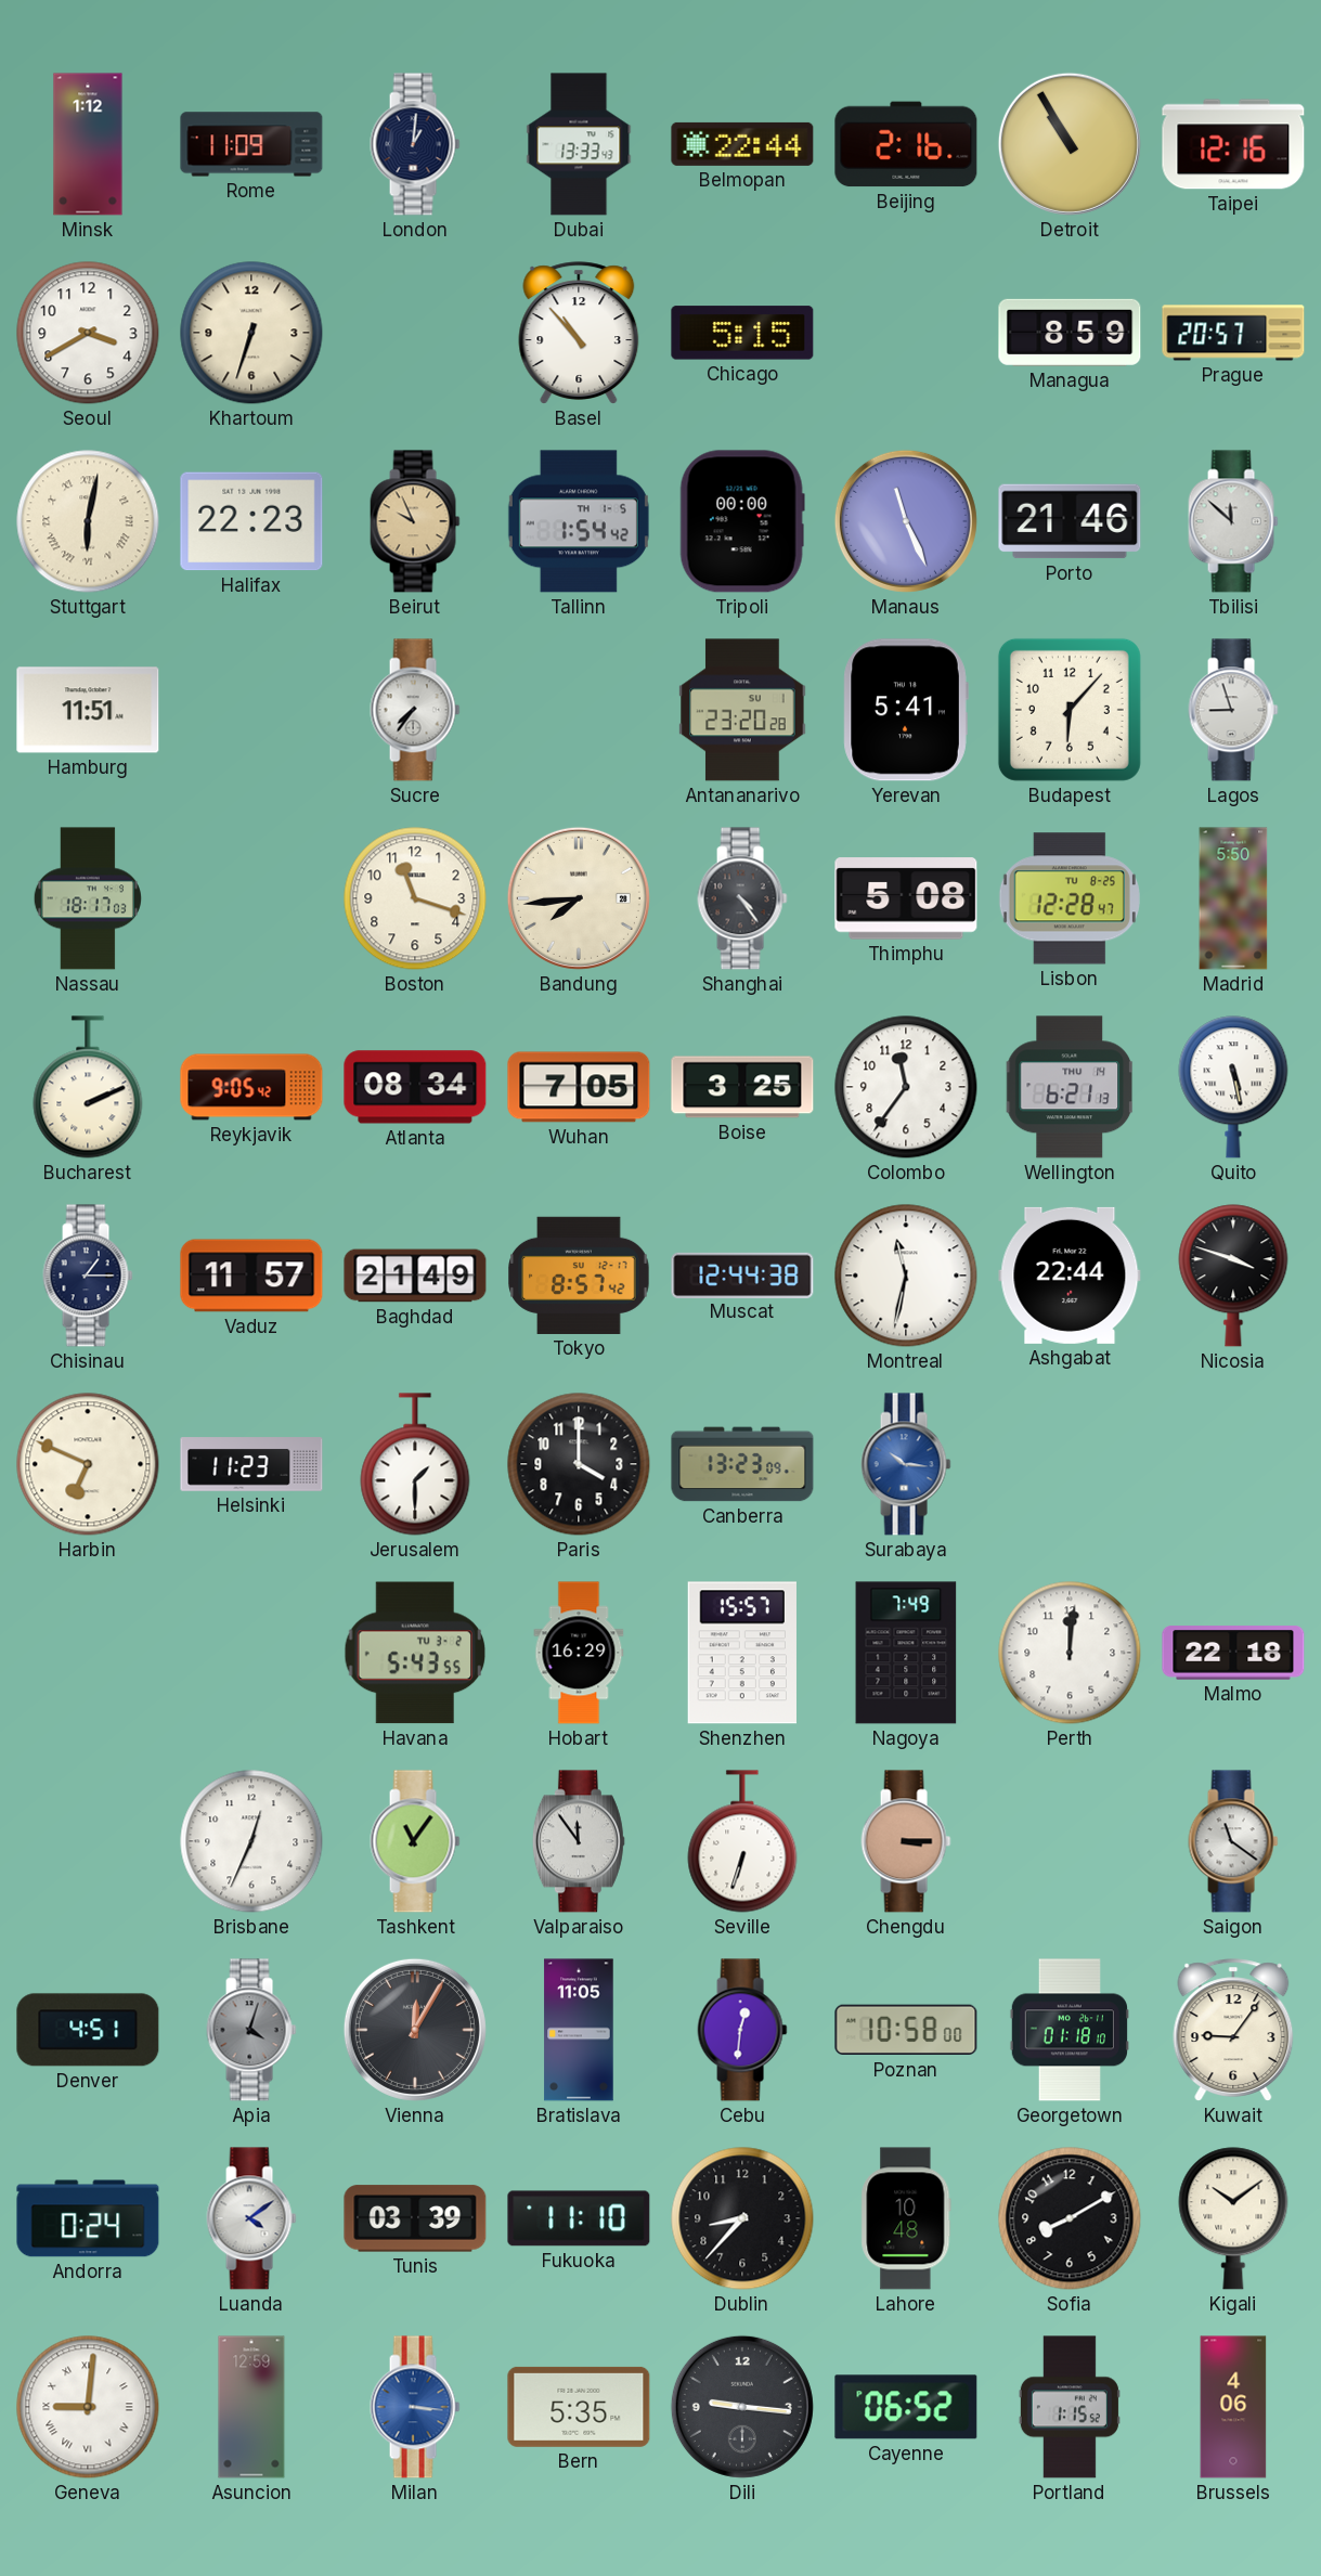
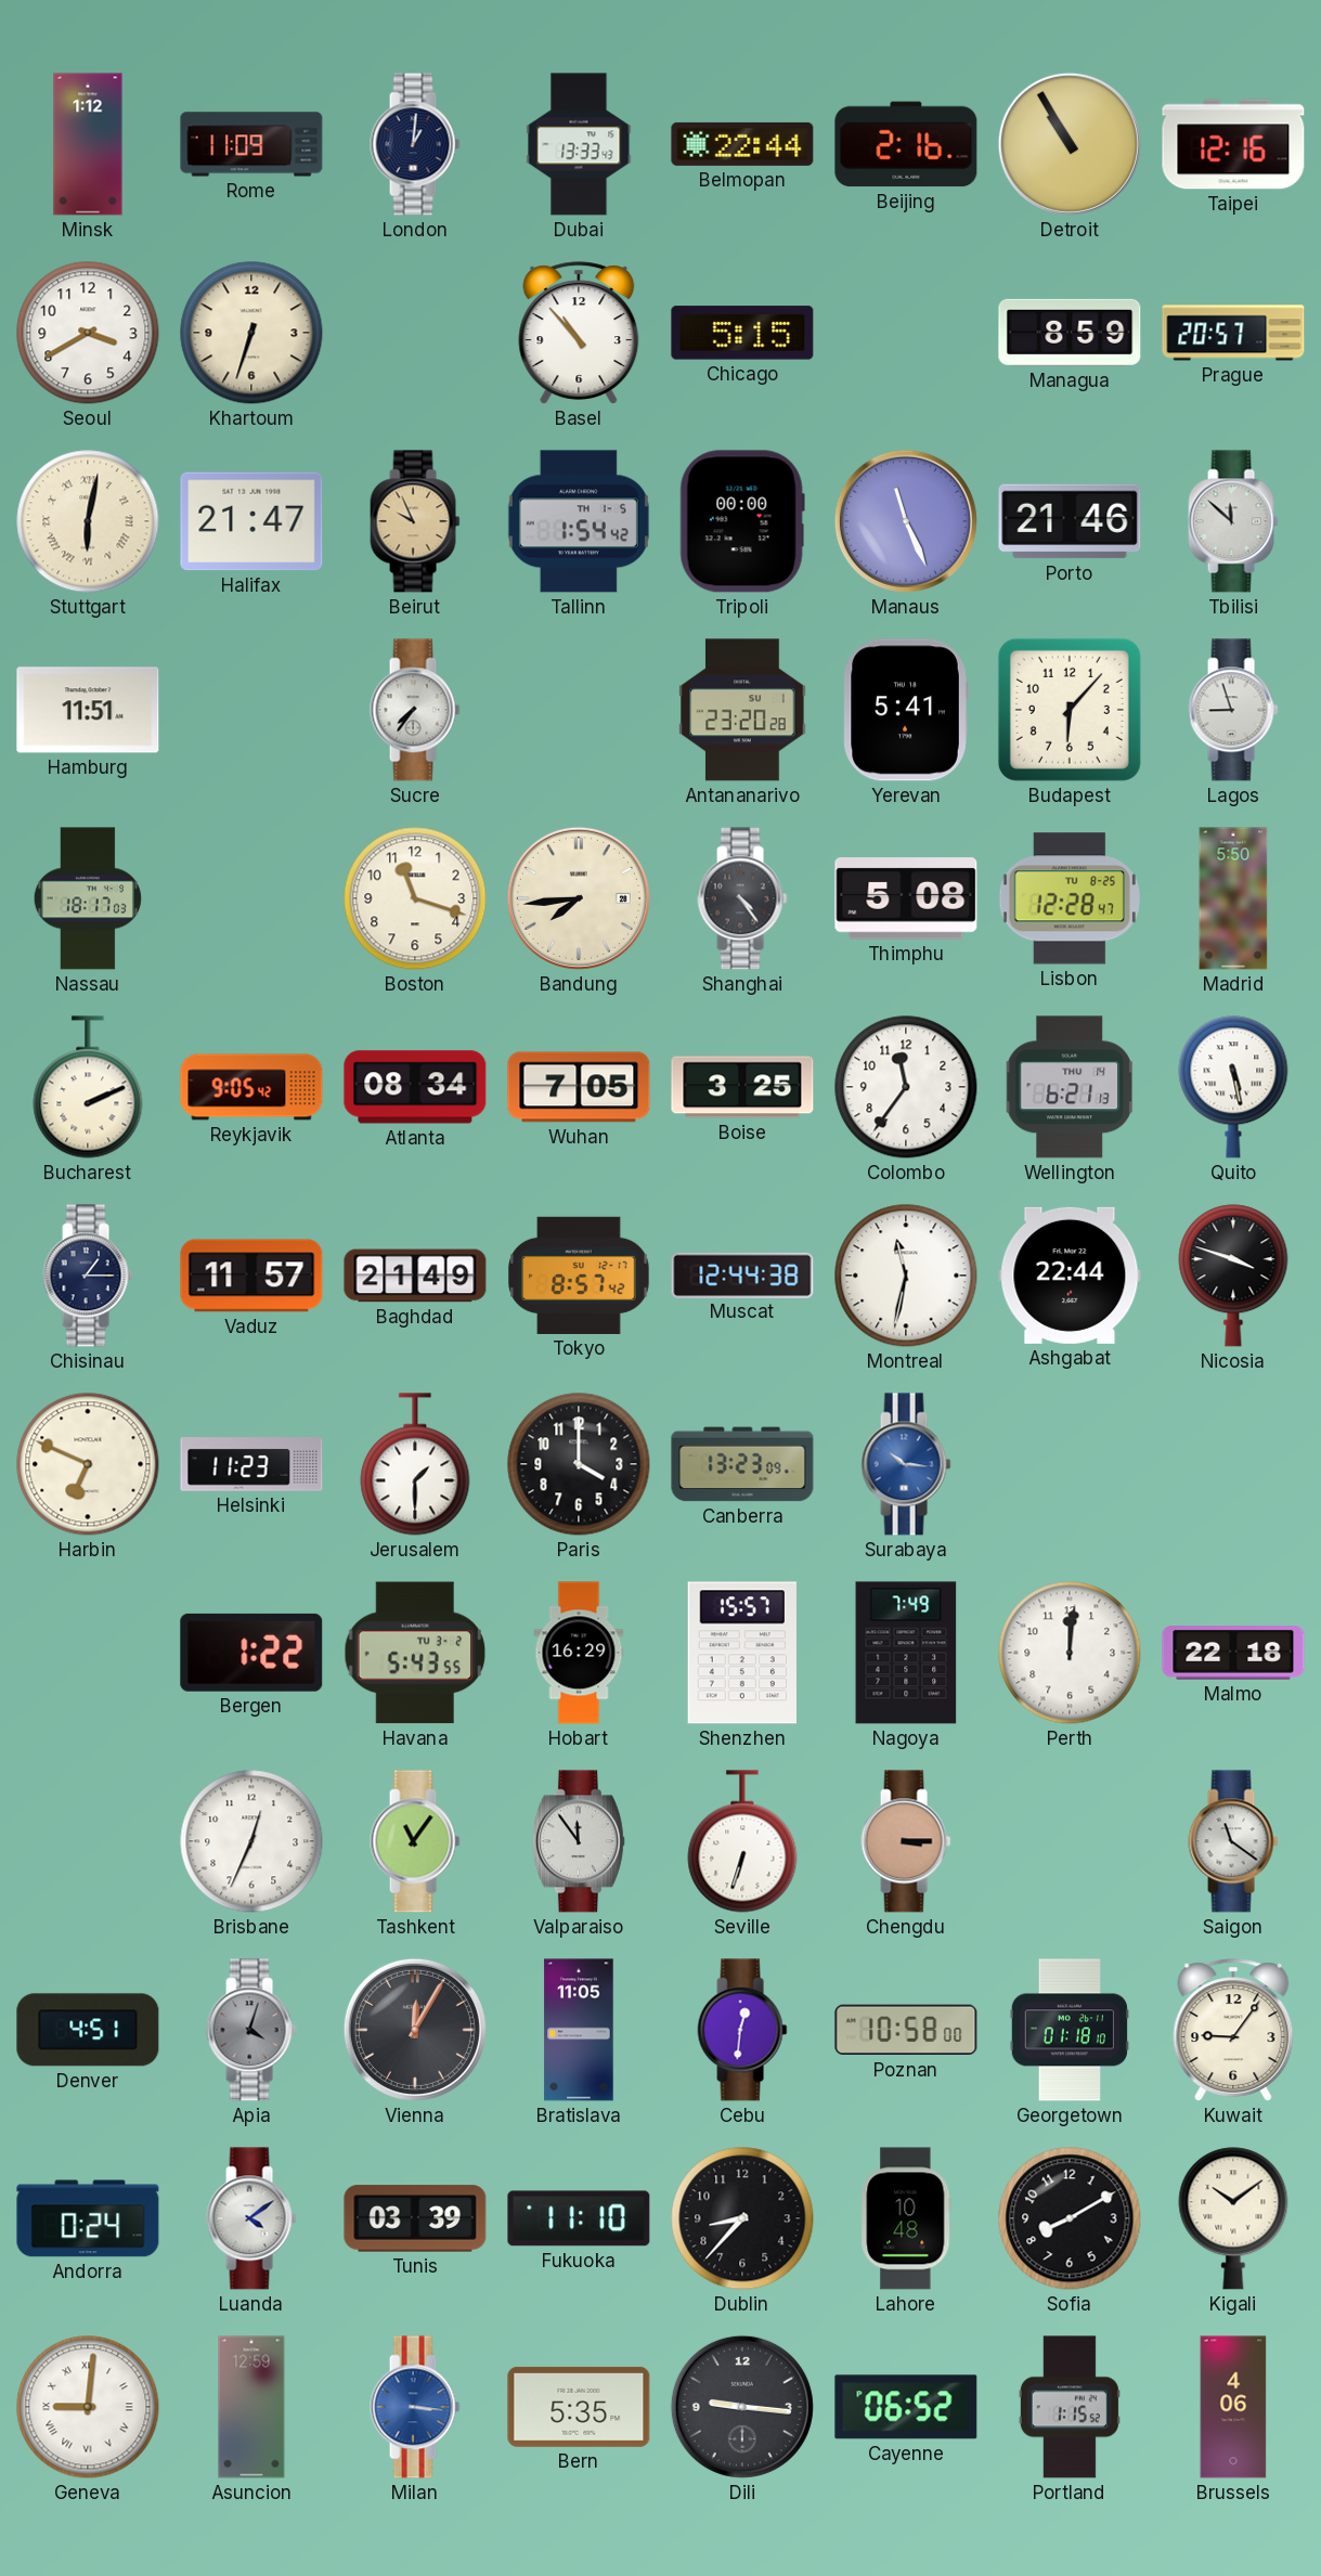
Halifax: 22:23 -> 21:47 (251, 521)
Bergen: none -> 1:22 (251, 1653)
